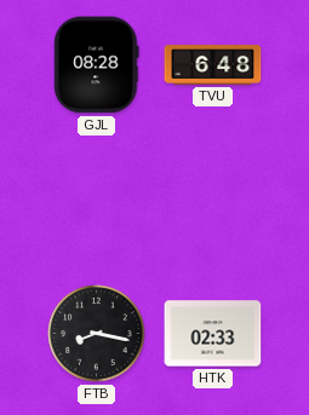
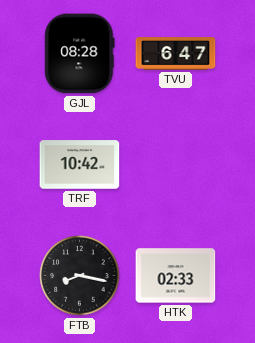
TVU: 6:48 -> 6:47 (176, 54)
TRF: none -> 10:42 (80, 165)
